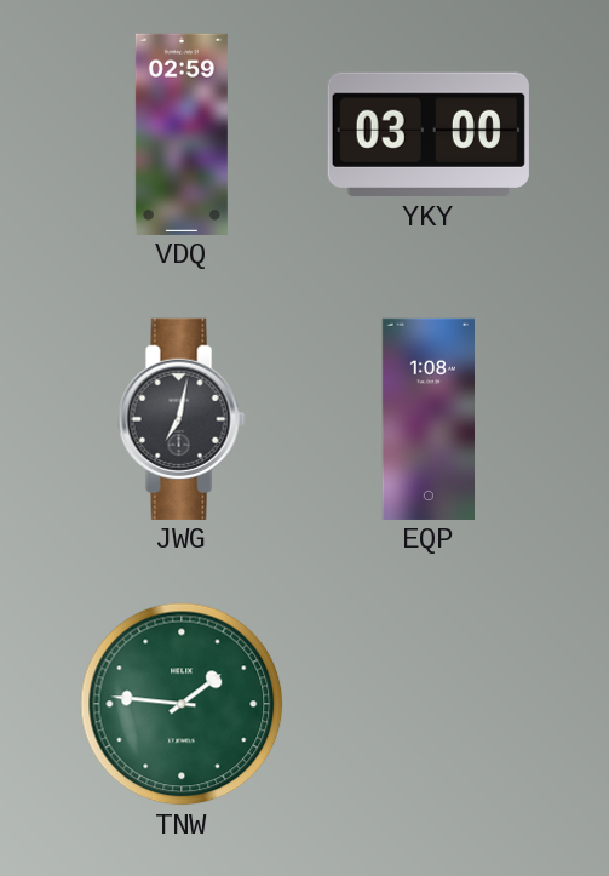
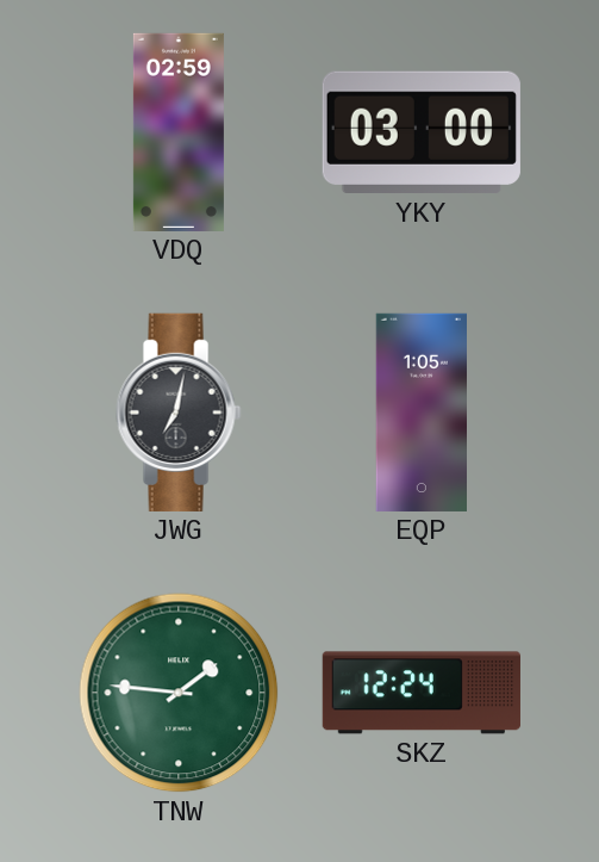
EQP: 1:08 -> 1:05 (420, 413)
SKZ: none -> 12:24 (422, 693)
